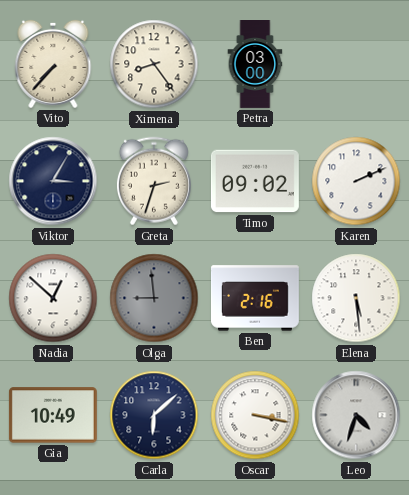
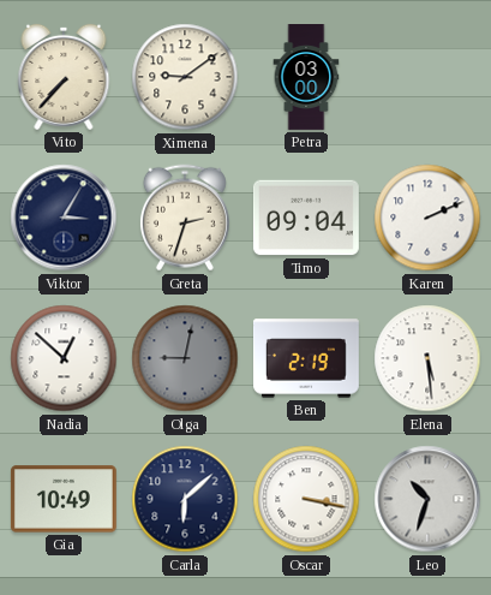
Ximena: 8:24 -> 9:09 (185, 77)
Timo: 09:02 -> 09:04 (306, 218)
Olga: 8:59 -> 9:02 (185, 358)
Ben: 2:16 -> 2:19 (306, 358)
Leo: 4:33 -> 10:33 (427, 499)
